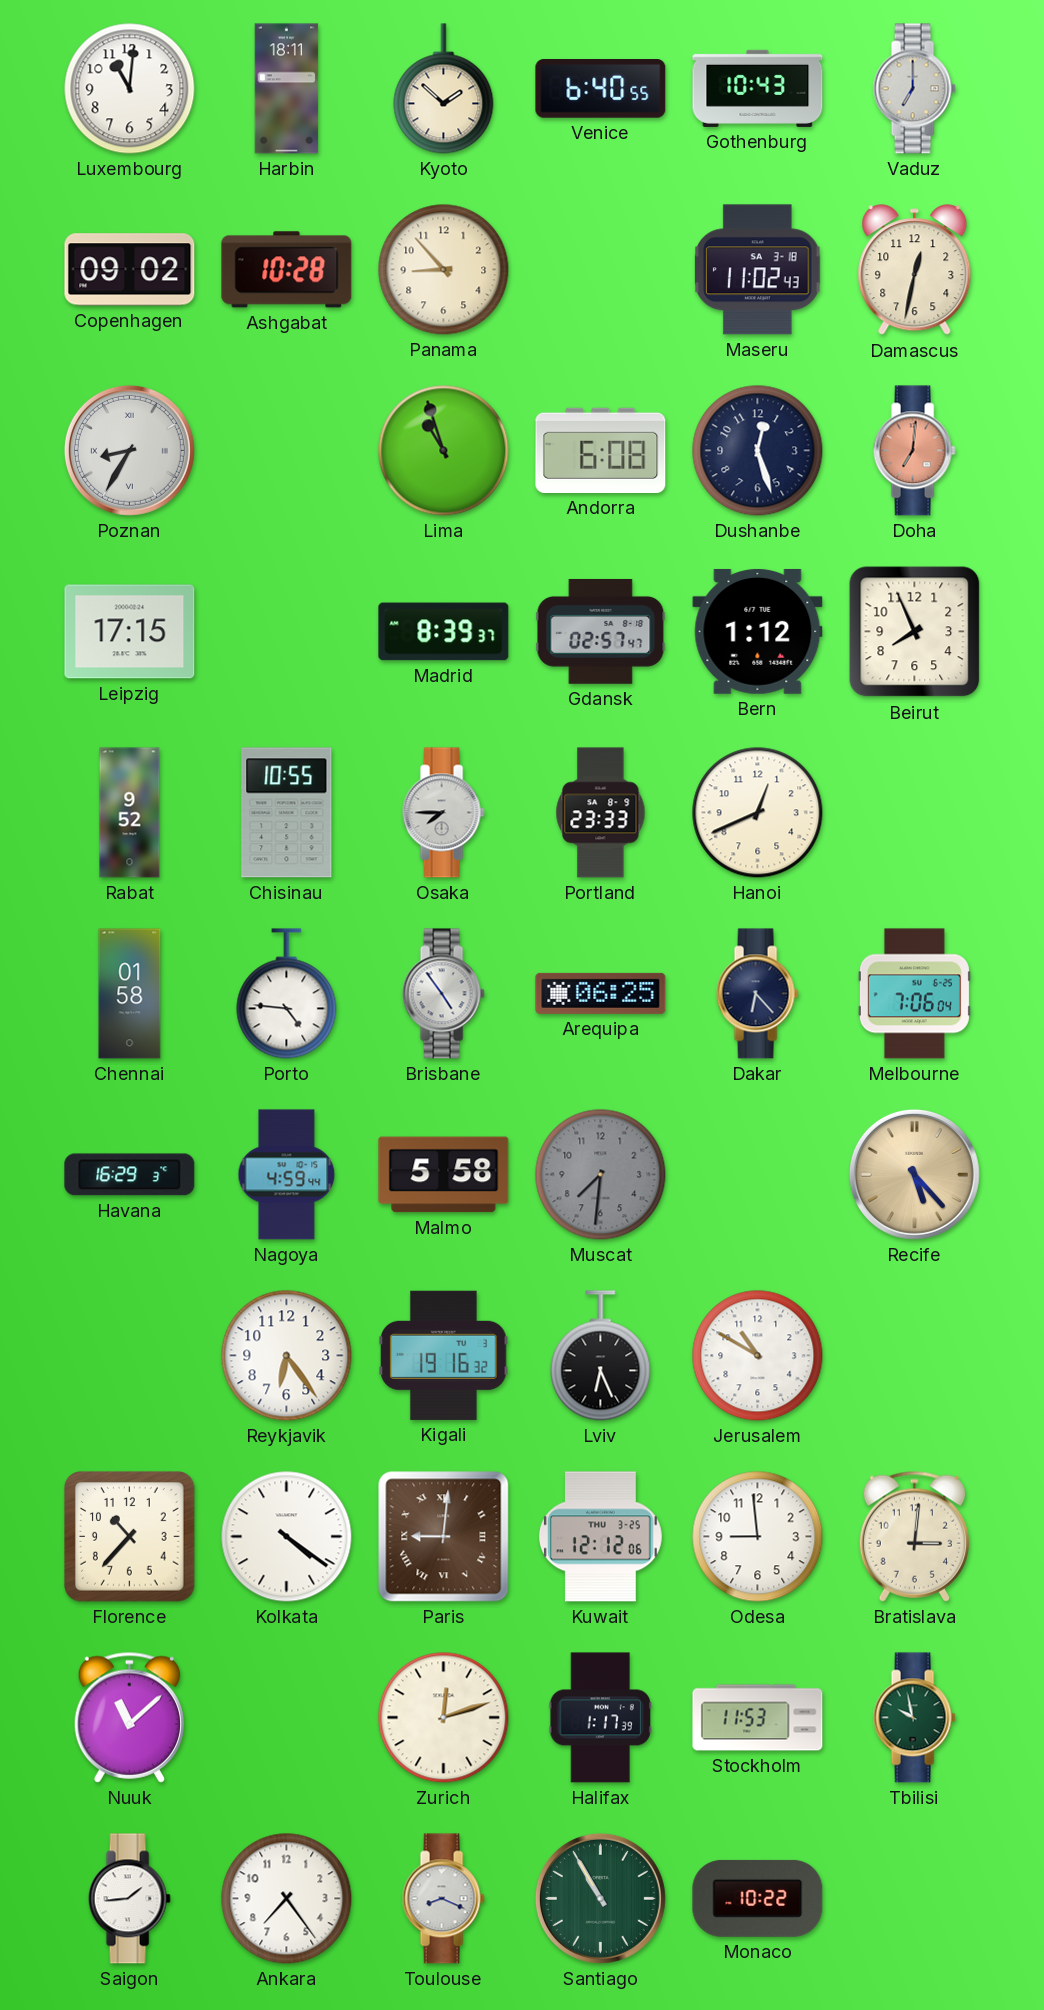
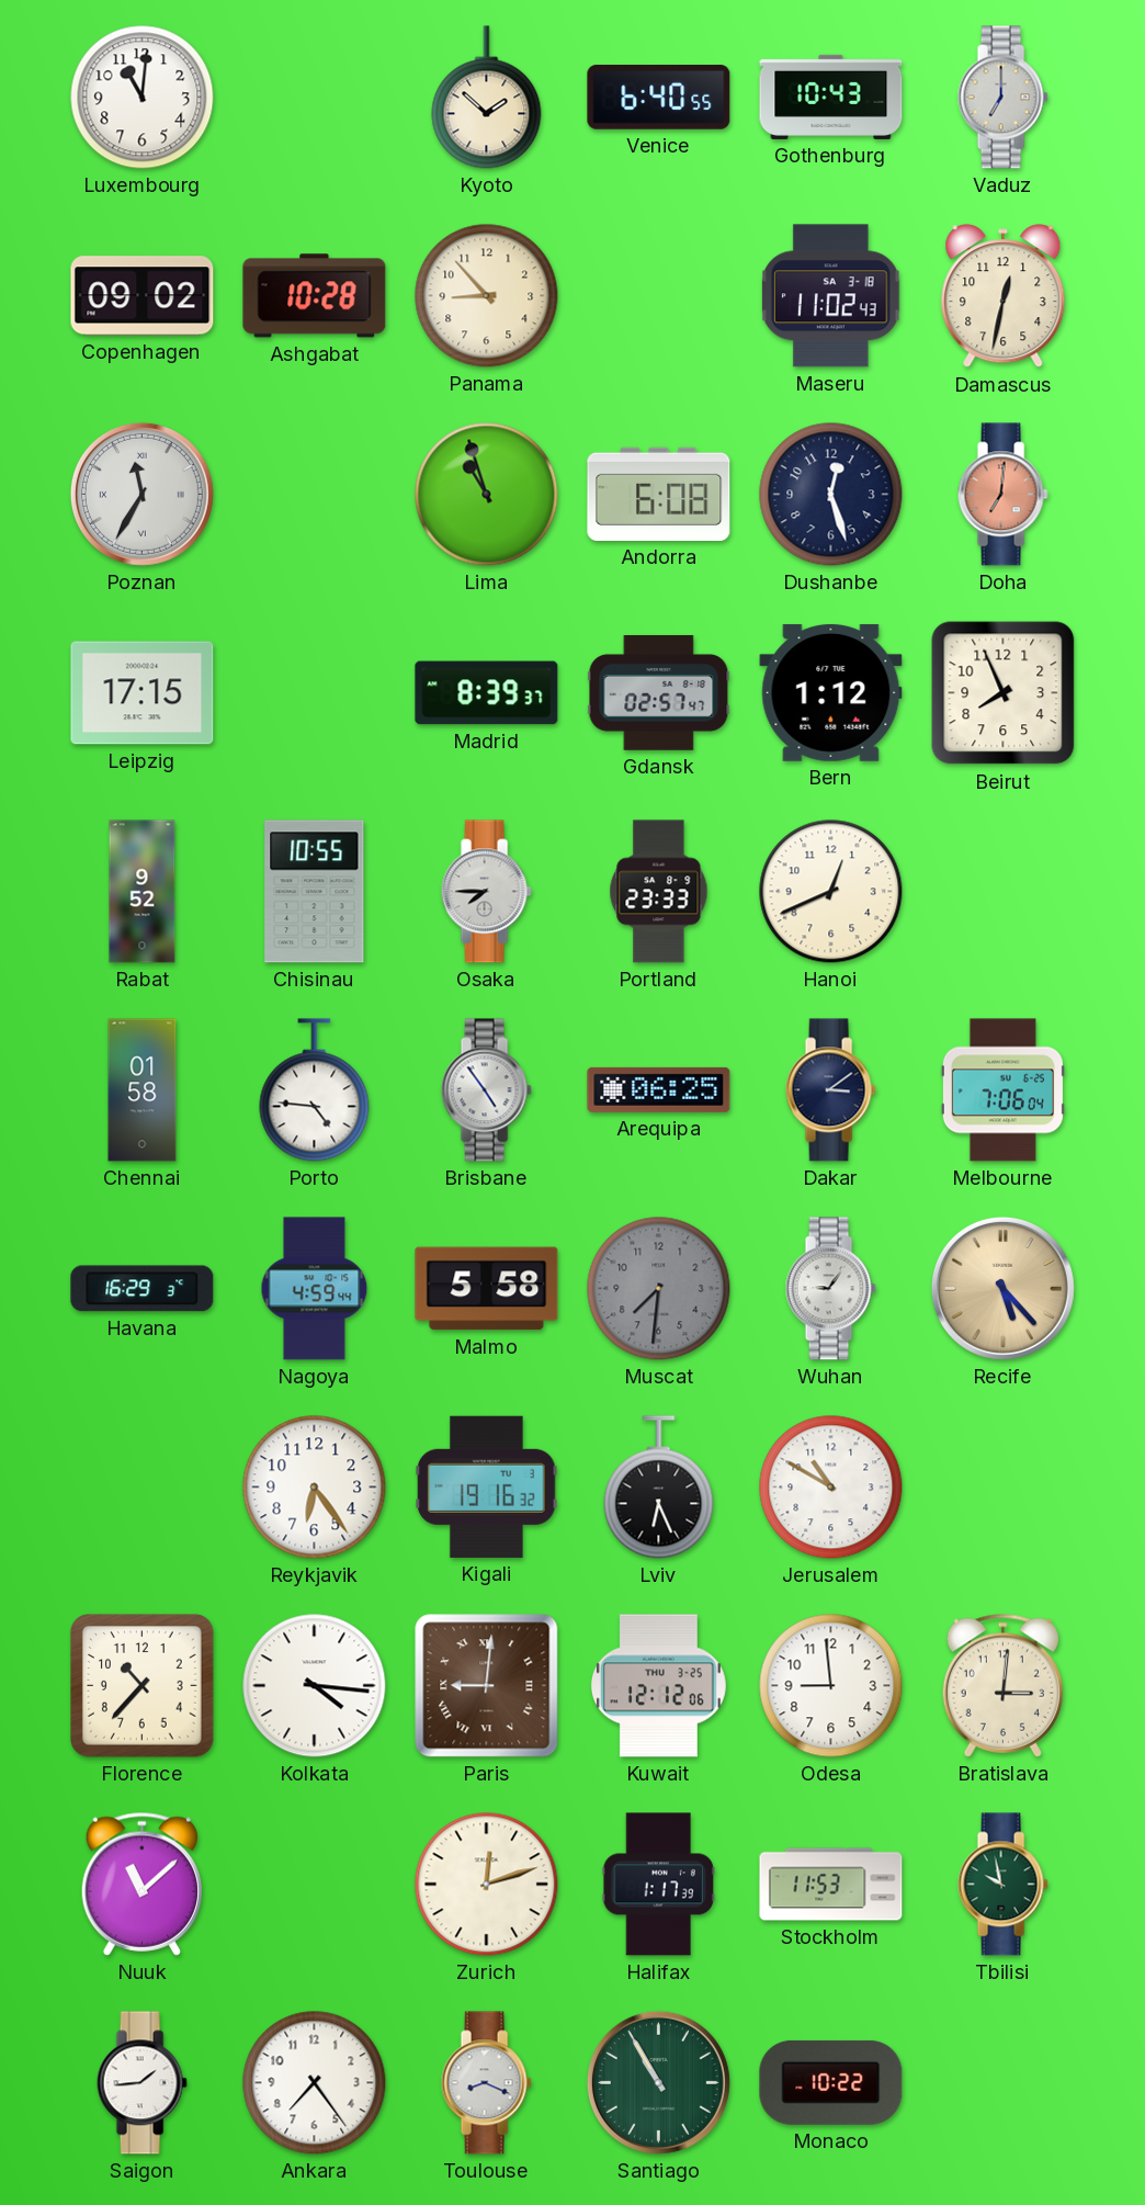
Harbin: 18:11 -> none (287, 89)
Poznan: 8:35 -> 11:35 (141, 494)
Dakar: 6:23 -> 3:09 (830, 1090)
Wuhan: none -> 9:06 (830, 1289)
Kolkata: 4:21 -> 4:16 (315, 1686)
